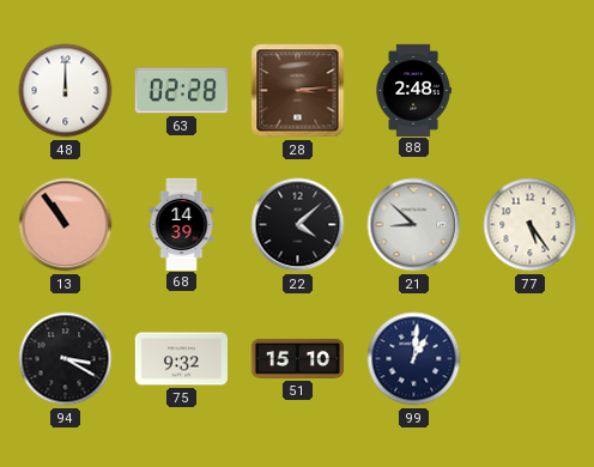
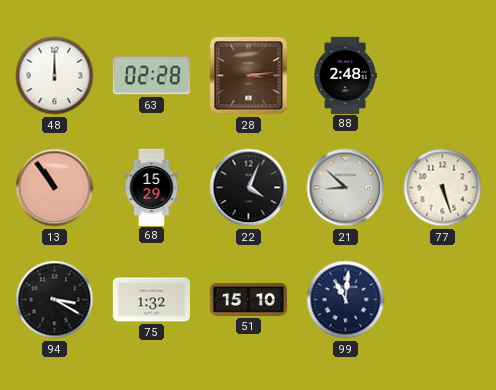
68: 14:39 -> 15:29 (152, 187)
22: 4:08 -> 4:04 (249, 188)
77: 5:24 -> 5:27 (443, 188)
75: 9:32 -> 1:32 (151, 300)
99: 1:01 -> 11:01 (346, 300)
